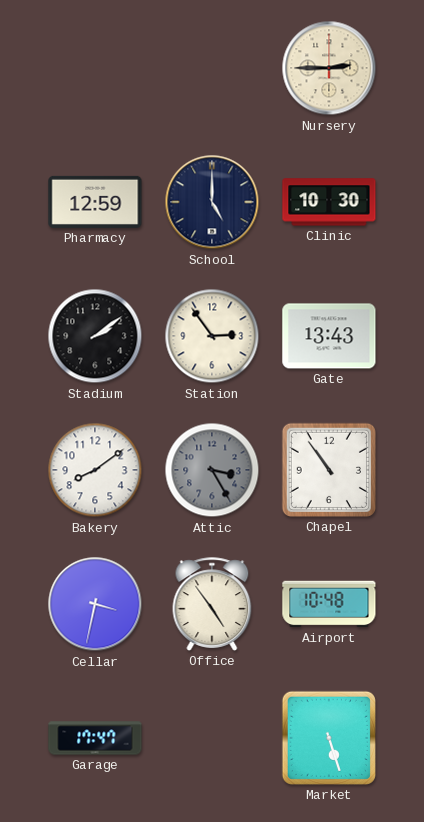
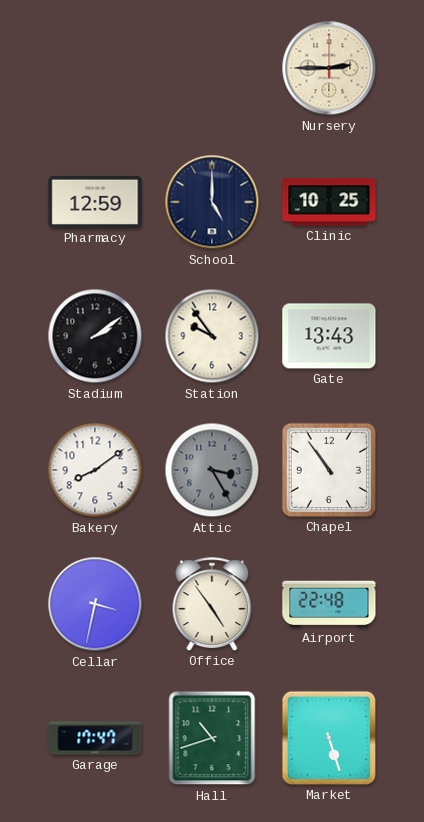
Clinic: 10:30 -> 10:25 (329, 202)
Station: 2:54 -> 9:54 (212, 336)
Airport: 10:48 -> 22:48 (329, 604)
Hall: none -> 10:42 (212, 738)
